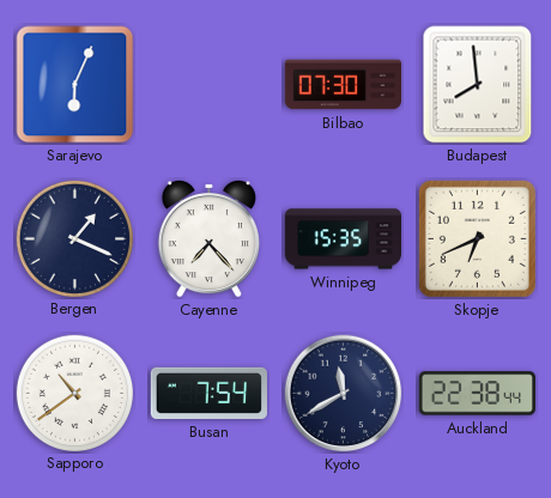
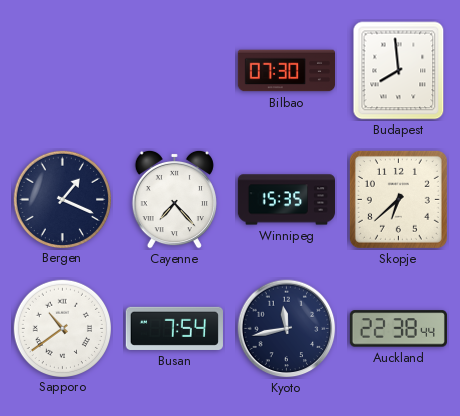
Sarajevo: 6:04 -> none (75, 85)
Skopje: 6:41 -> 6:38 (398, 199)
Kyoto: 11:40 -> 11:43 (287, 329)
